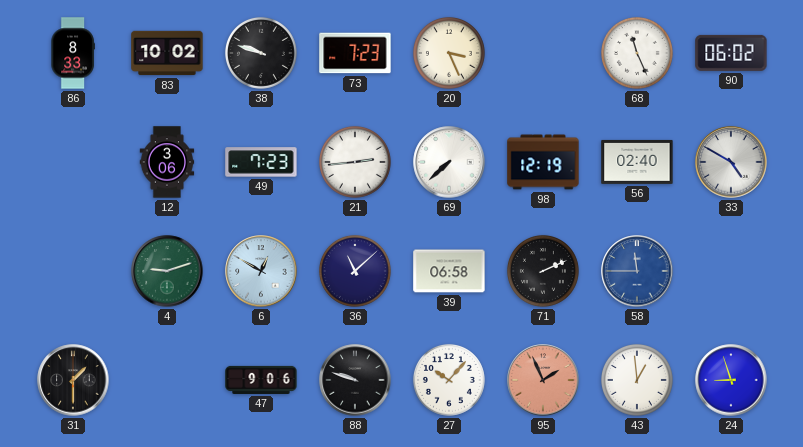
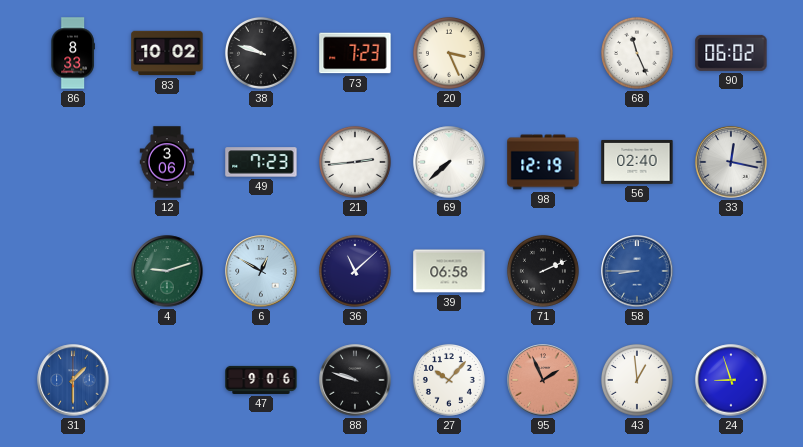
33: 4:50 -> 12:17 (731, 162)
58: 11:45 -> 8:45 (637, 271)
31 dial: black -> blue (73, 380)
